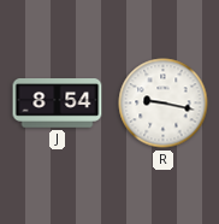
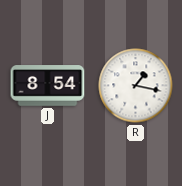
R: 9:17 -> 1:17 (136, 86)
